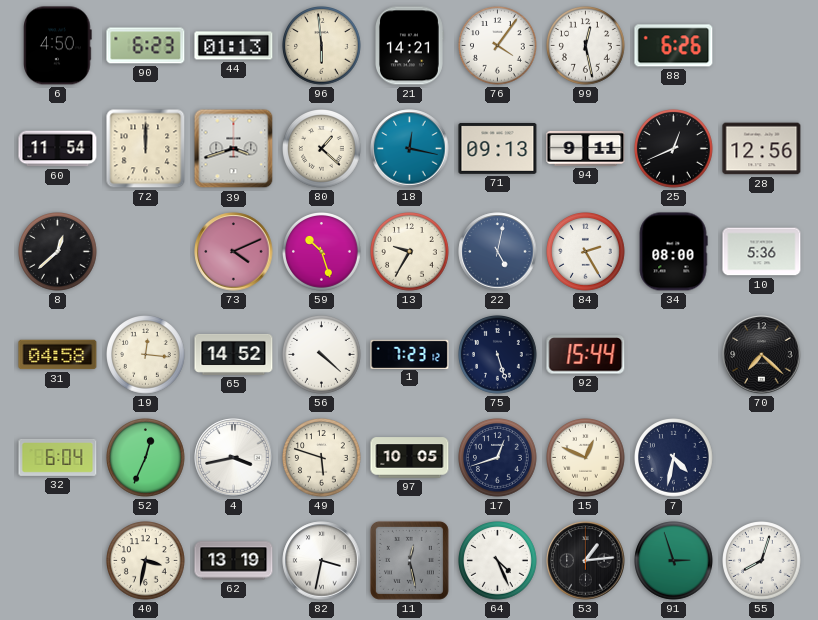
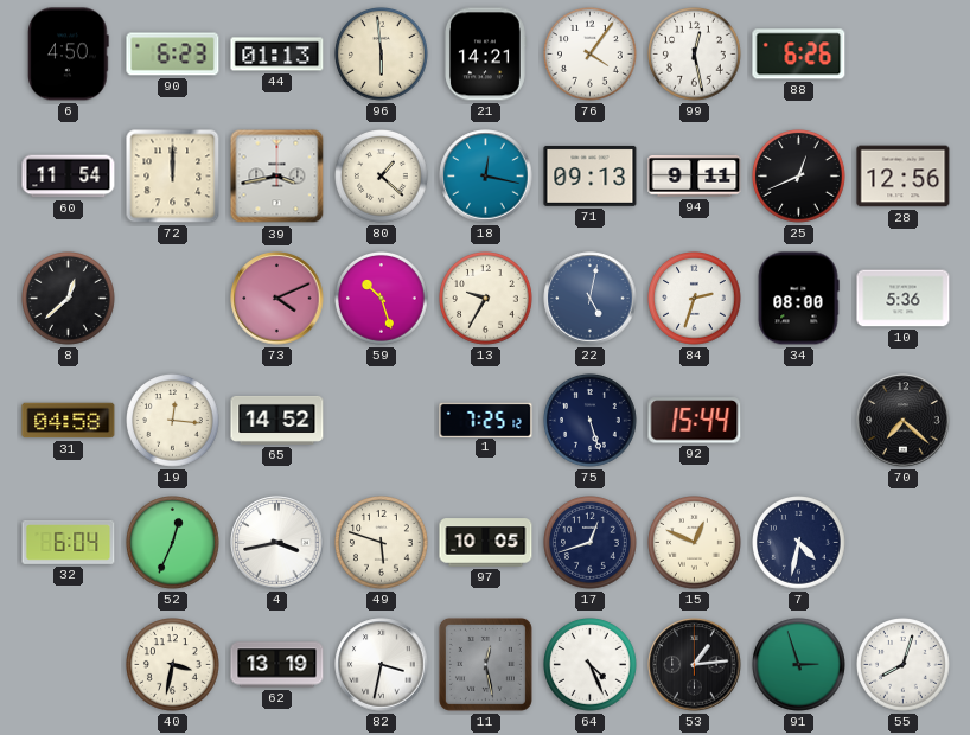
39: 3:42 -> 3:43 (277, 177)
84: 2:25 -> 2:33 (695, 299)
56: 4:22 -> none (322, 355)
1: 7:23 -> 7:25 (486, 420)
